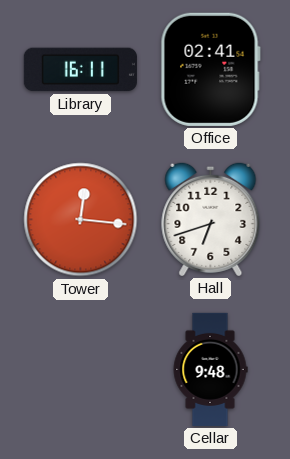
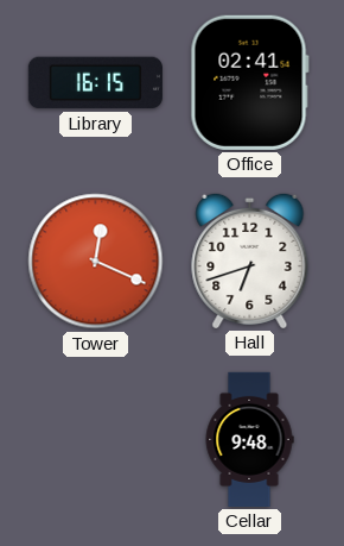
Library: 16:11 -> 16:15 (95, 83)
Tower: 12:16 -> 12:19 (96, 262)
